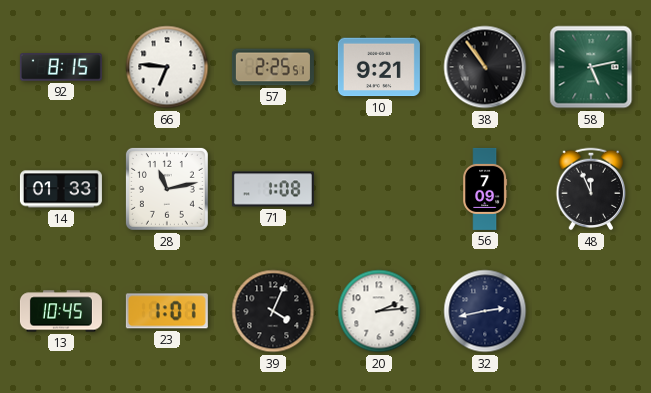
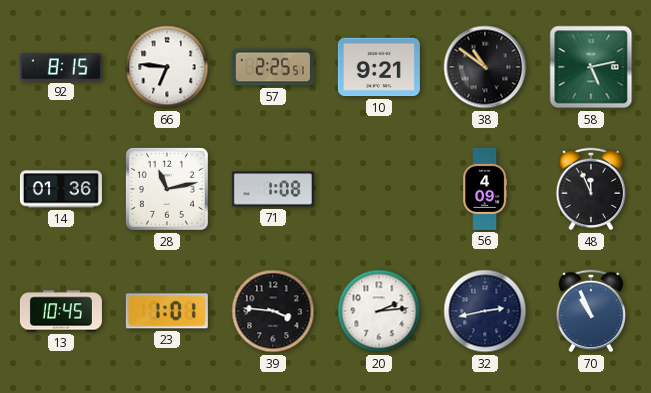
38: 10:54 -> 10:51 (485, 67)
14: 01:33 -> 01:36 (61, 189)
56: 7:09 -> 4:09 (485, 189)
39: 4:04 -> 3:46 (273, 311)
70: none -> 10:56 (591, 311)
